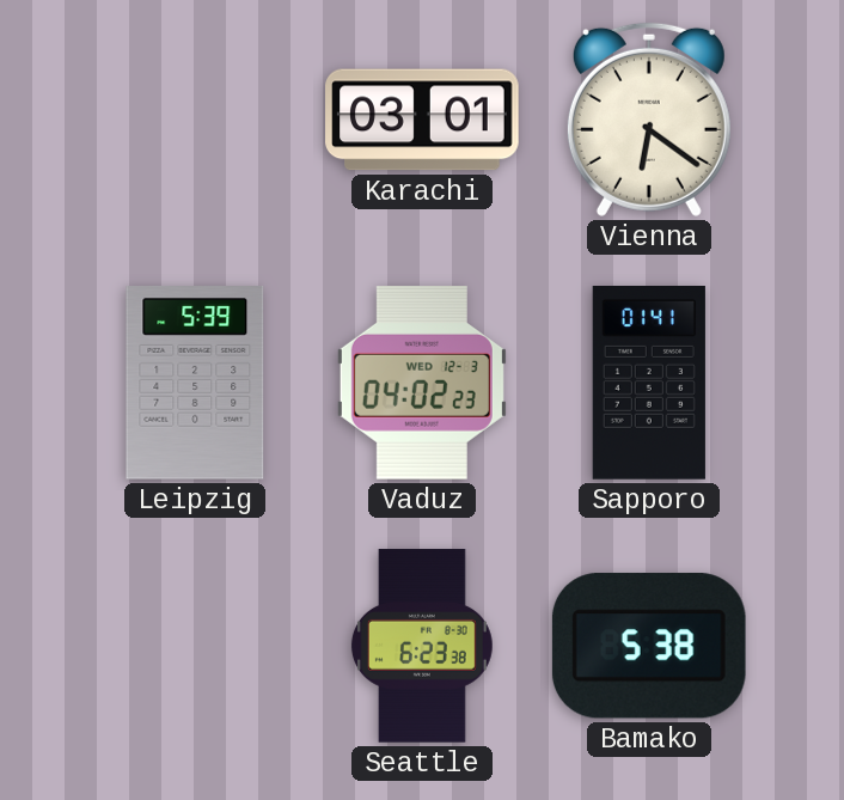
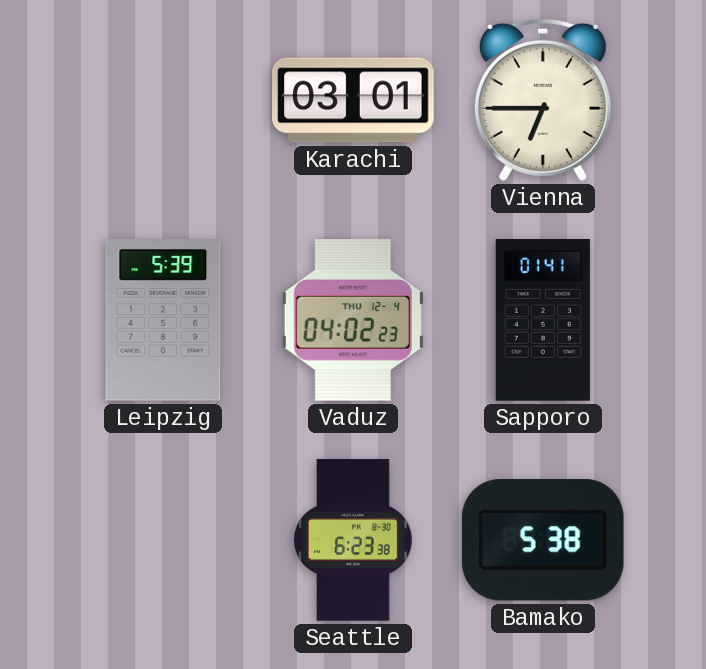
Vienna: 6:21 -> 6:45 (543, 100)
Vaduz date: WED 12-3 -> THU 12-4 (353, 321)
